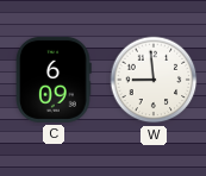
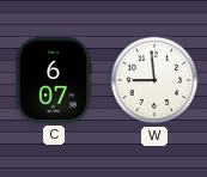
C: 6:09 -> 6:07 (54, 80)
